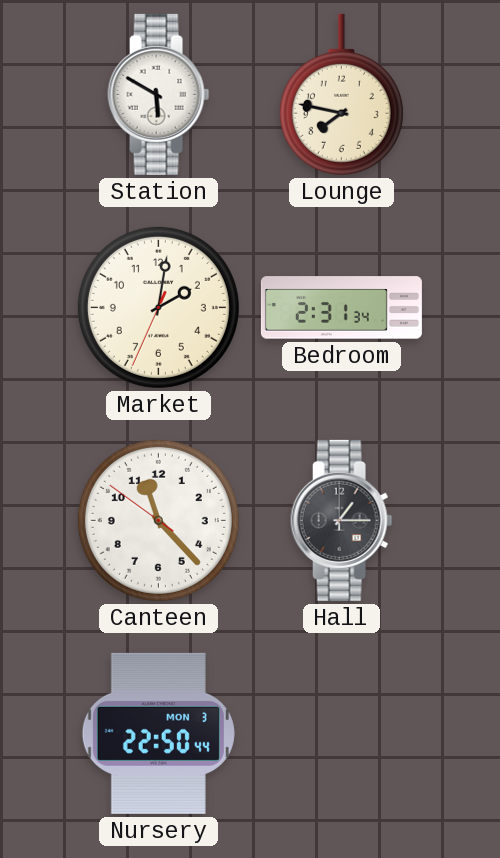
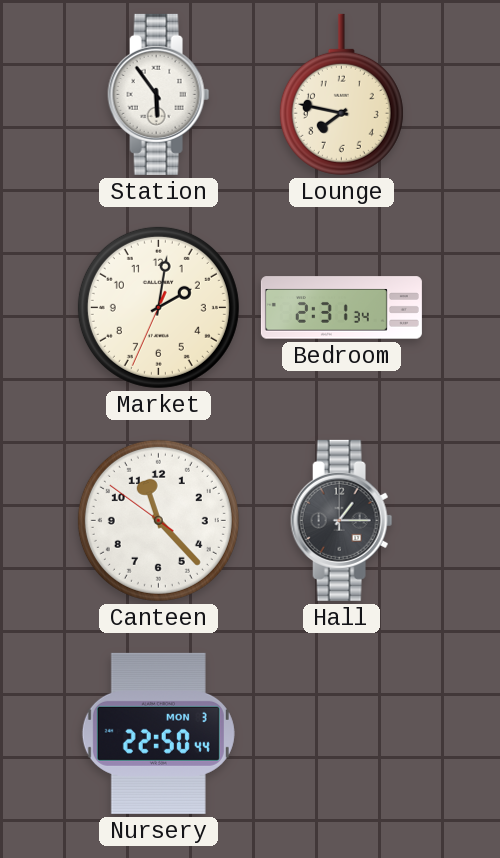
Station: 5:50 -> 5:54 (159, 94)
